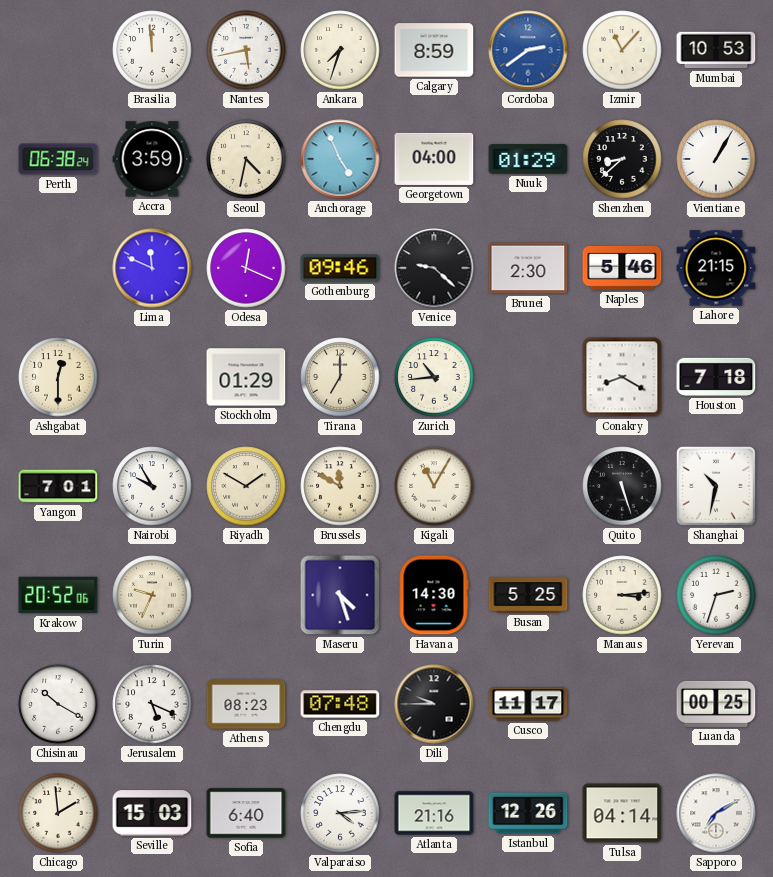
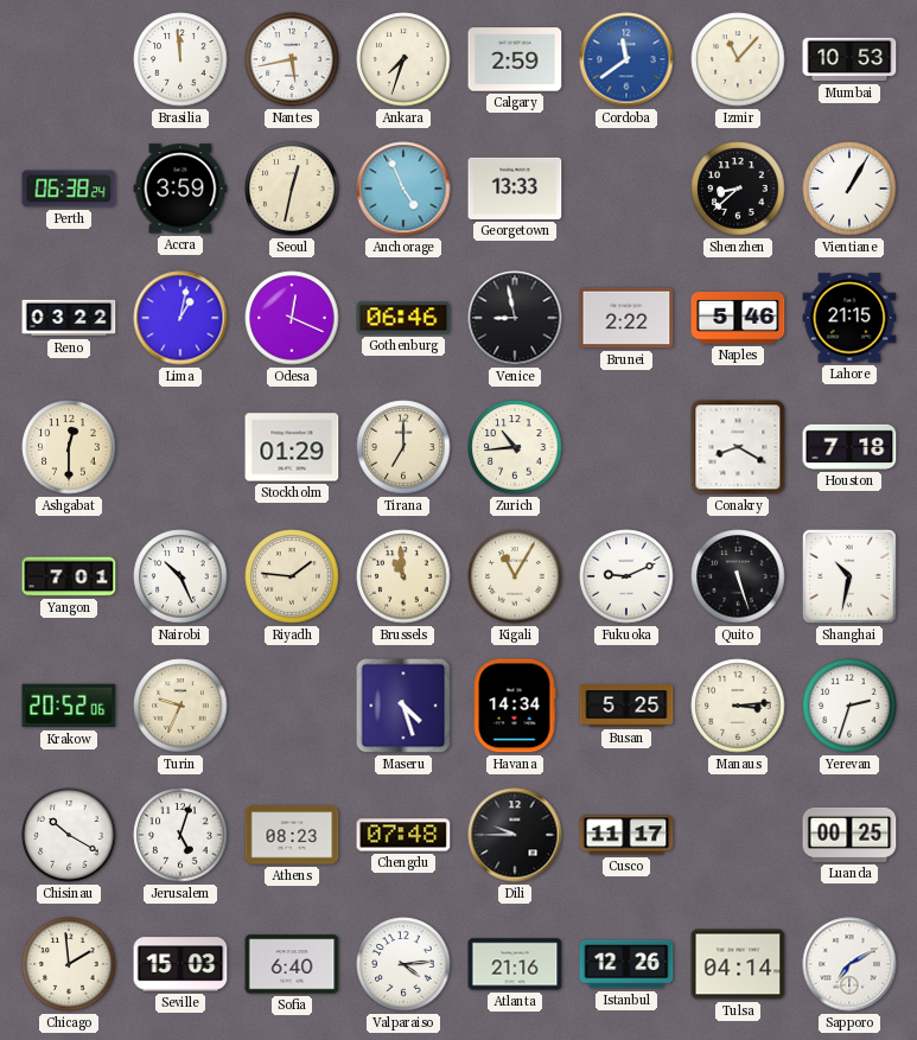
Calgary: 8:59 -> 2:59 (515, 59)
Cordoba: 2:39 -> 11:39 (626, 59)
Seoul: 4:32 -> 12:32 (292, 189)
Georgetown: 04:00 -> 13:33 (515, 189)
Nuuk: 01:29 -> none (528, 159)
Reno: none -> 03:22 (69, 318)
Lima: 11:49 -> 1:02 (180, 318)
Gothenburg: 09:46 -> 06:46 (403, 318)
Venice: 9:22 -> 8:58 (515, 318)
Brunei: 2:30 -> 2:22 (626, 318)
Nairobi: 9:55 -> 10:26 (180, 576)
Riyadh: 1:50 -> 1:46 (292, 576)
Brussels: 11:50 -> 10:59 (403, 576)
Fukuoka: none -> 9:11 (626, 576)
Havana: 14:30 -> 14:34 (515, 706)
Jerusalem: 5:19 -> 5:03 (180, 835)
